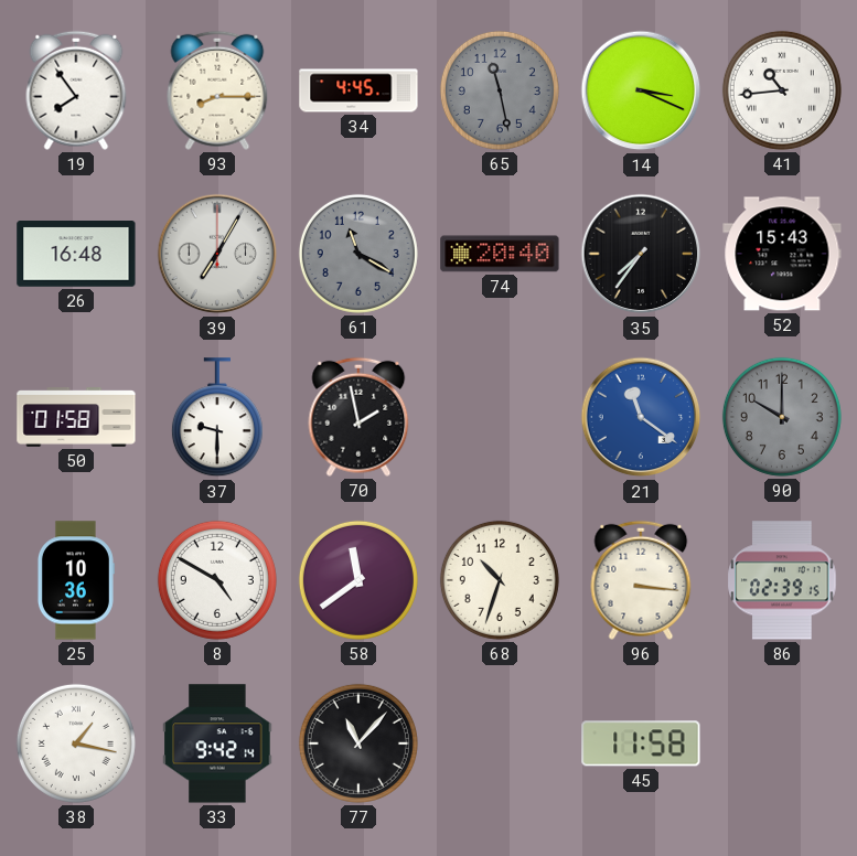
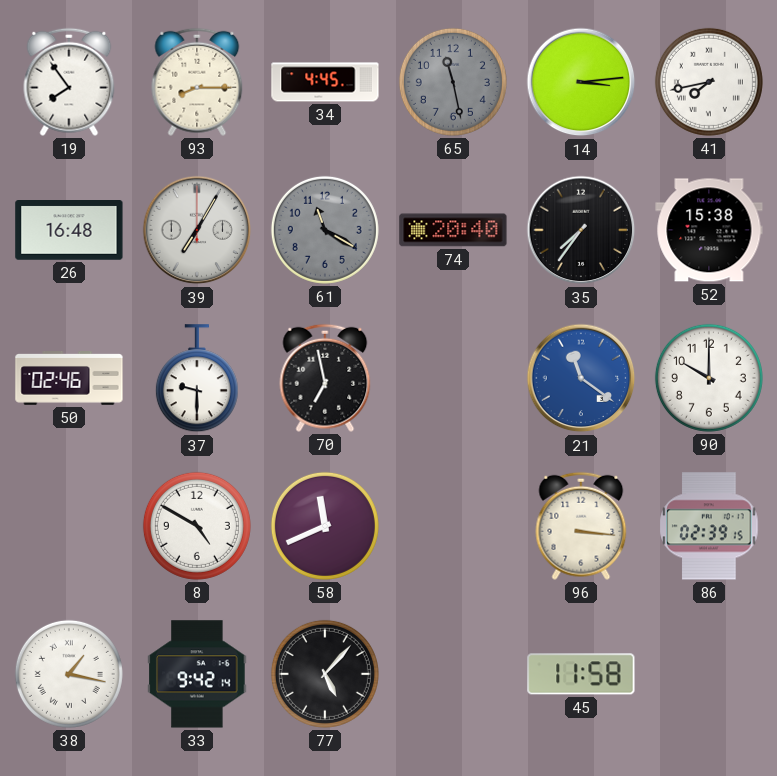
14: 3:19 -> 3:14 (581, 82)
41: 10:44 -> 7:43 (709, 82)
52: 15:43 -> 15:38 (709, 230)
50: 01:58 -> 02:46 (69, 378)
70: 1:58 -> 6:58 (325, 378)
90 dial: grey -> white (709, 378)
25: 10:36 -> none (75, 580)
58: 11:39 -> 11:41 (325, 526)
68: 10:33 -> none (500, 580)
77: 11:07 -> 5:07 (325, 674)
